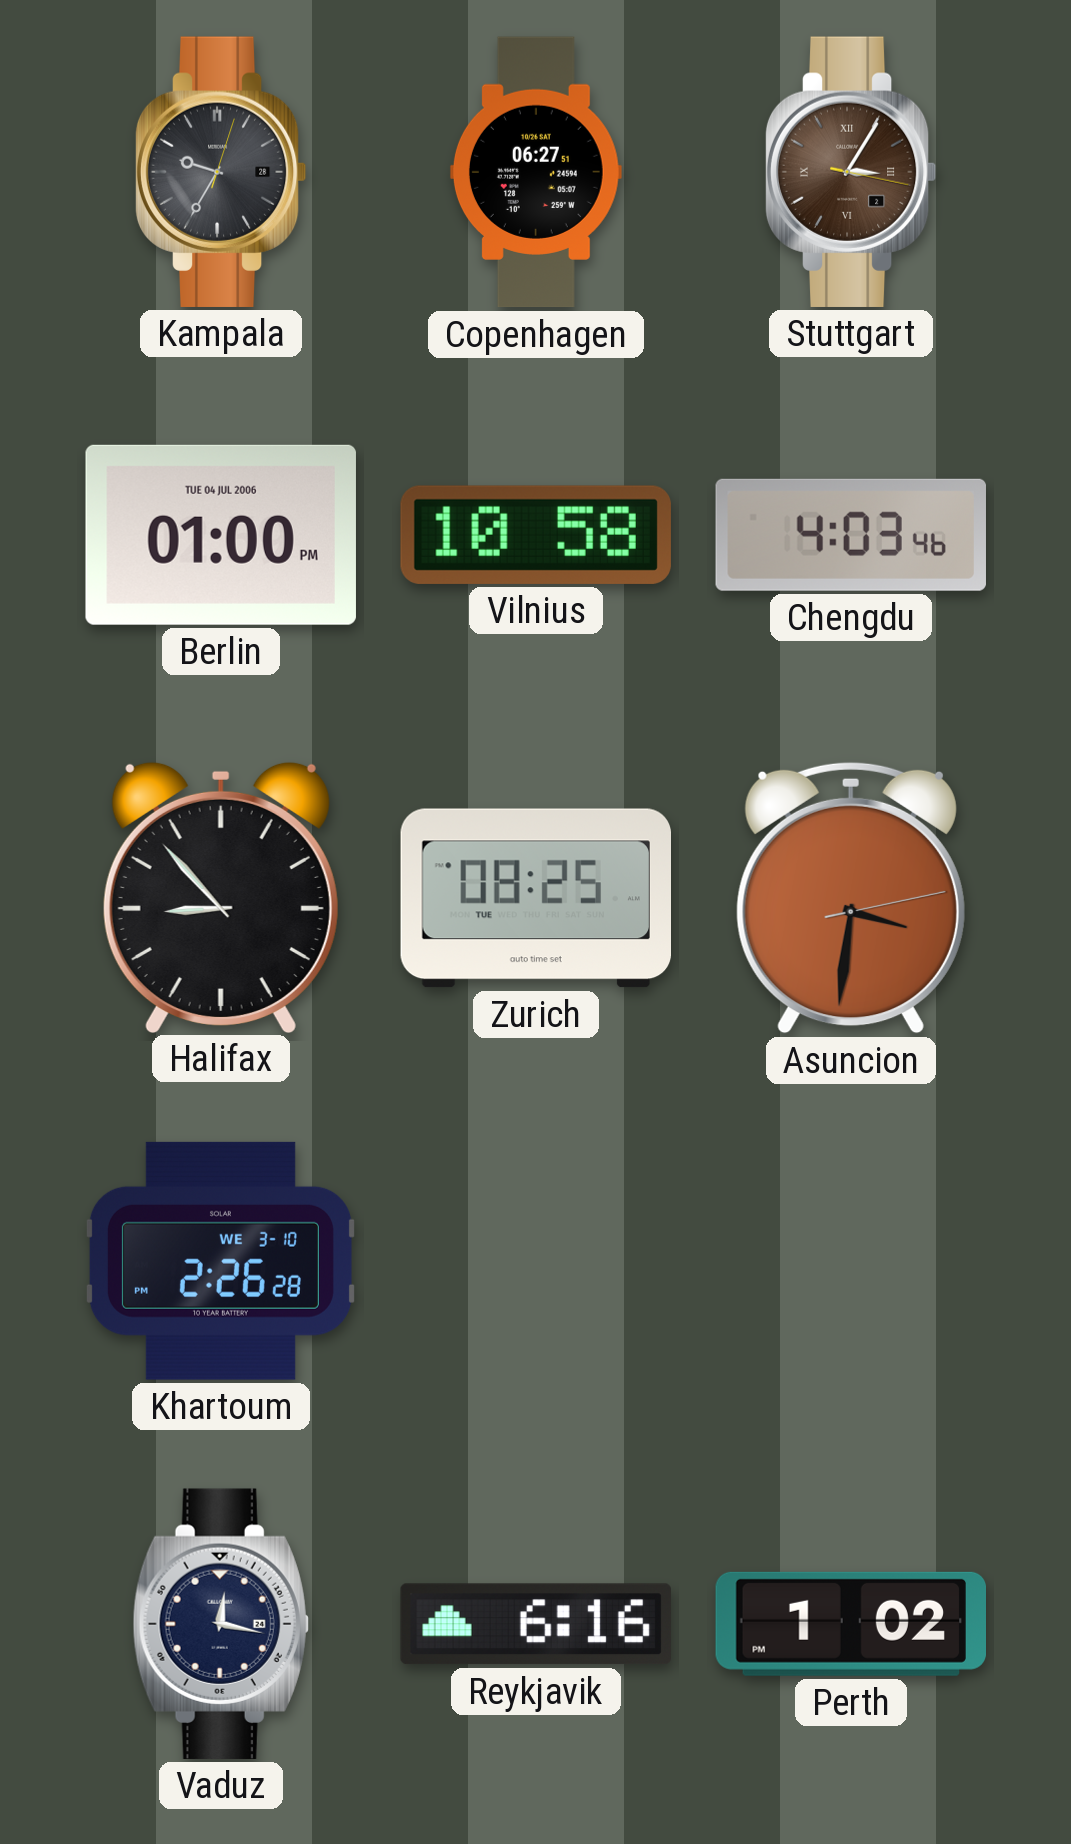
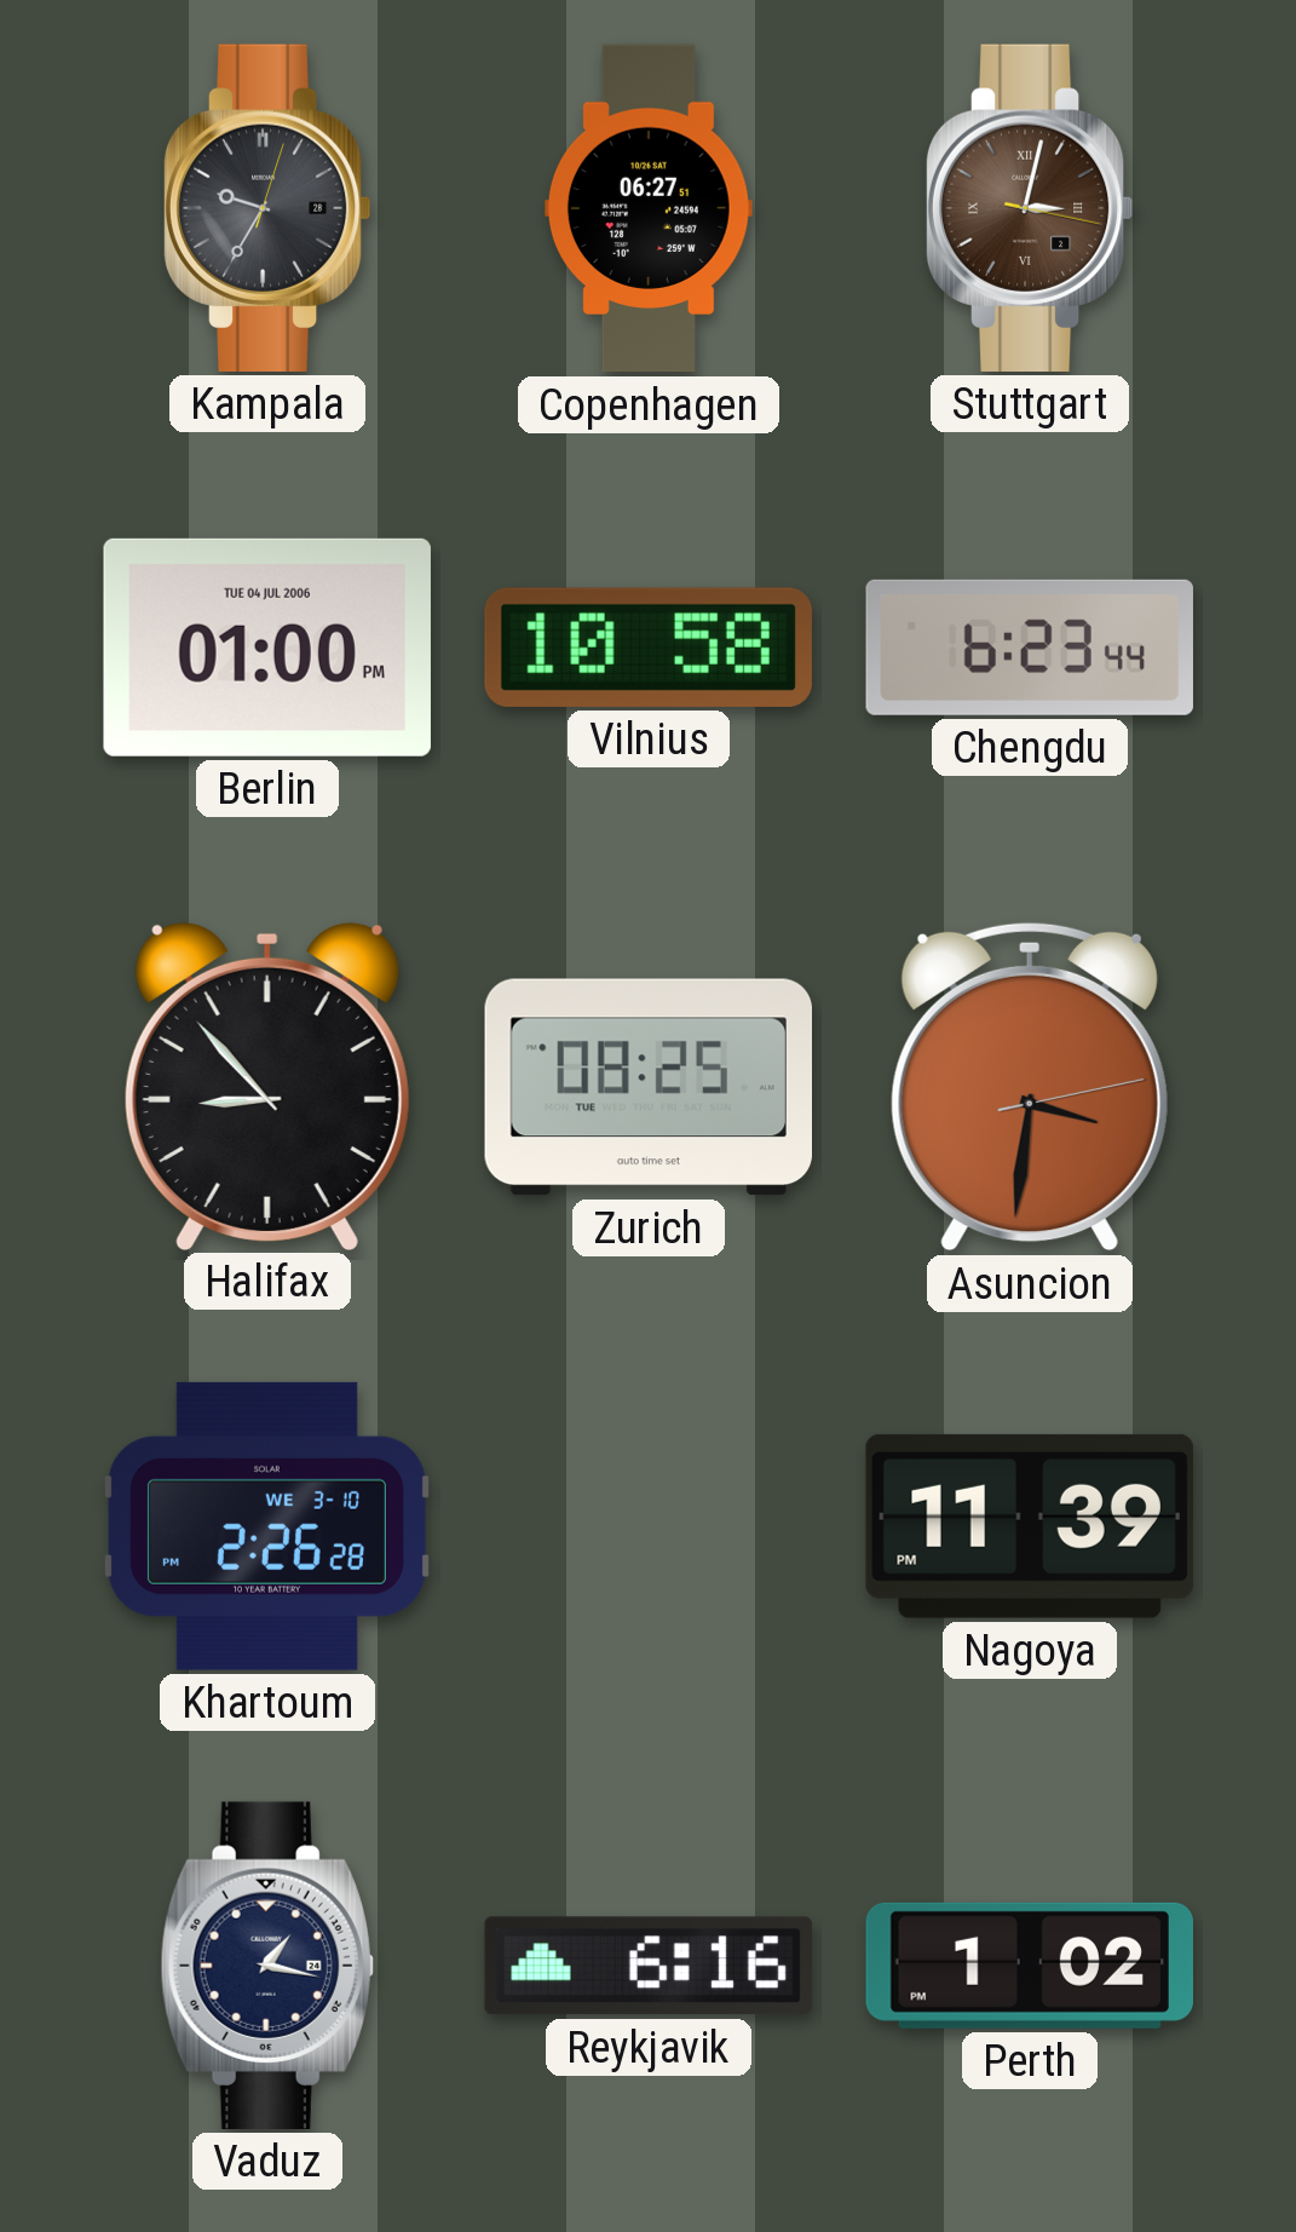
Stuttgart: 3:05 -> 3:02 (1030, 208)
Chengdu: 4:03 -> 6:23 (1030, 648)
Nagoya: none -> 11:39 (1030, 1526)
Vaduz: 12:17 -> 1:17 (267, 1966)
